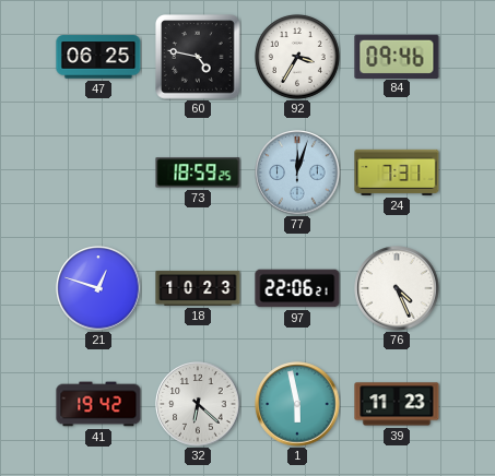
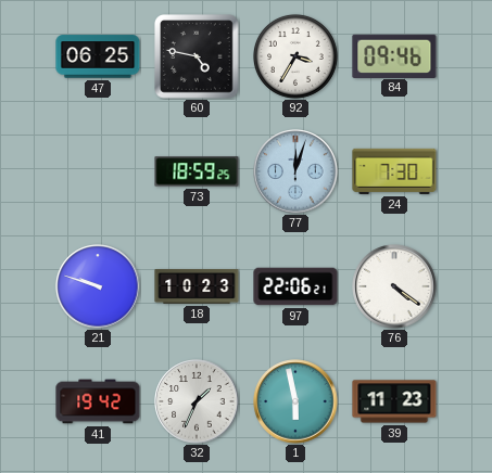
24: 7:31 -> 7:30 (394, 171)
21: 12:48 -> 9:48 (98, 286)
76: 4:26 -> 4:21 (394, 286)
32: 6:22 -> 1:34 (197, 401)
